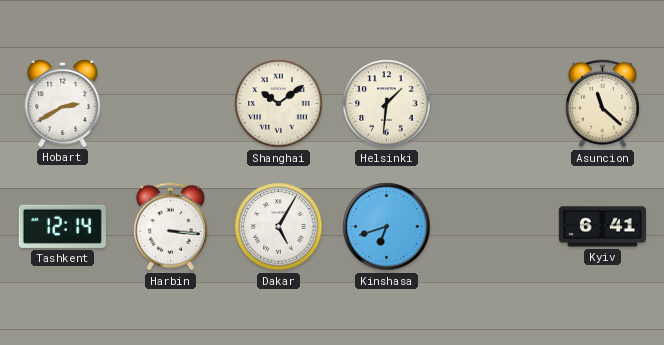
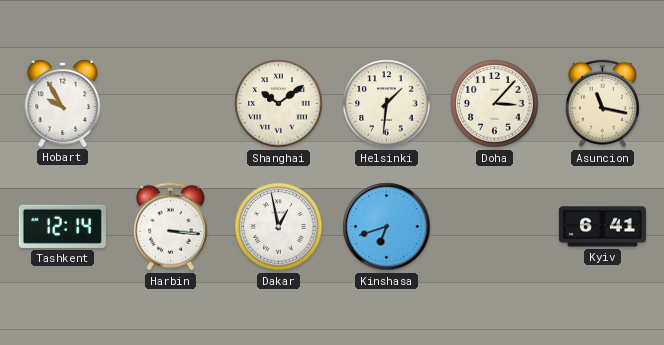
Hobart: 2:40 -> 9:55 (63, 103)
Doha: none -> 3:07 (495, 104)
Asuncion: 11:22 -> 11:17 (602, 104)
Dakar: 5:05 -> 12:58 (279, 227)
